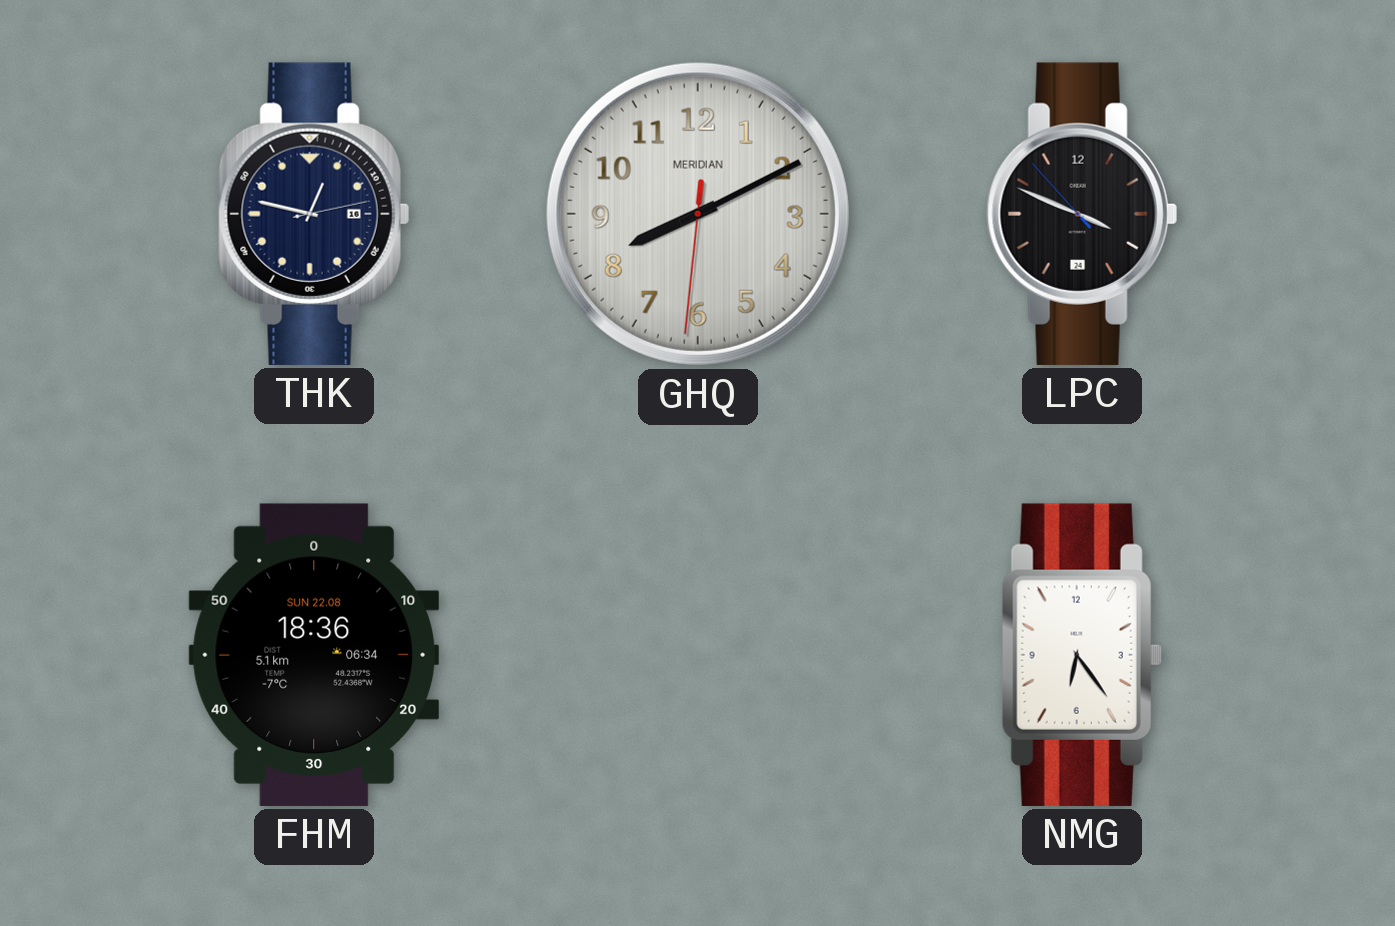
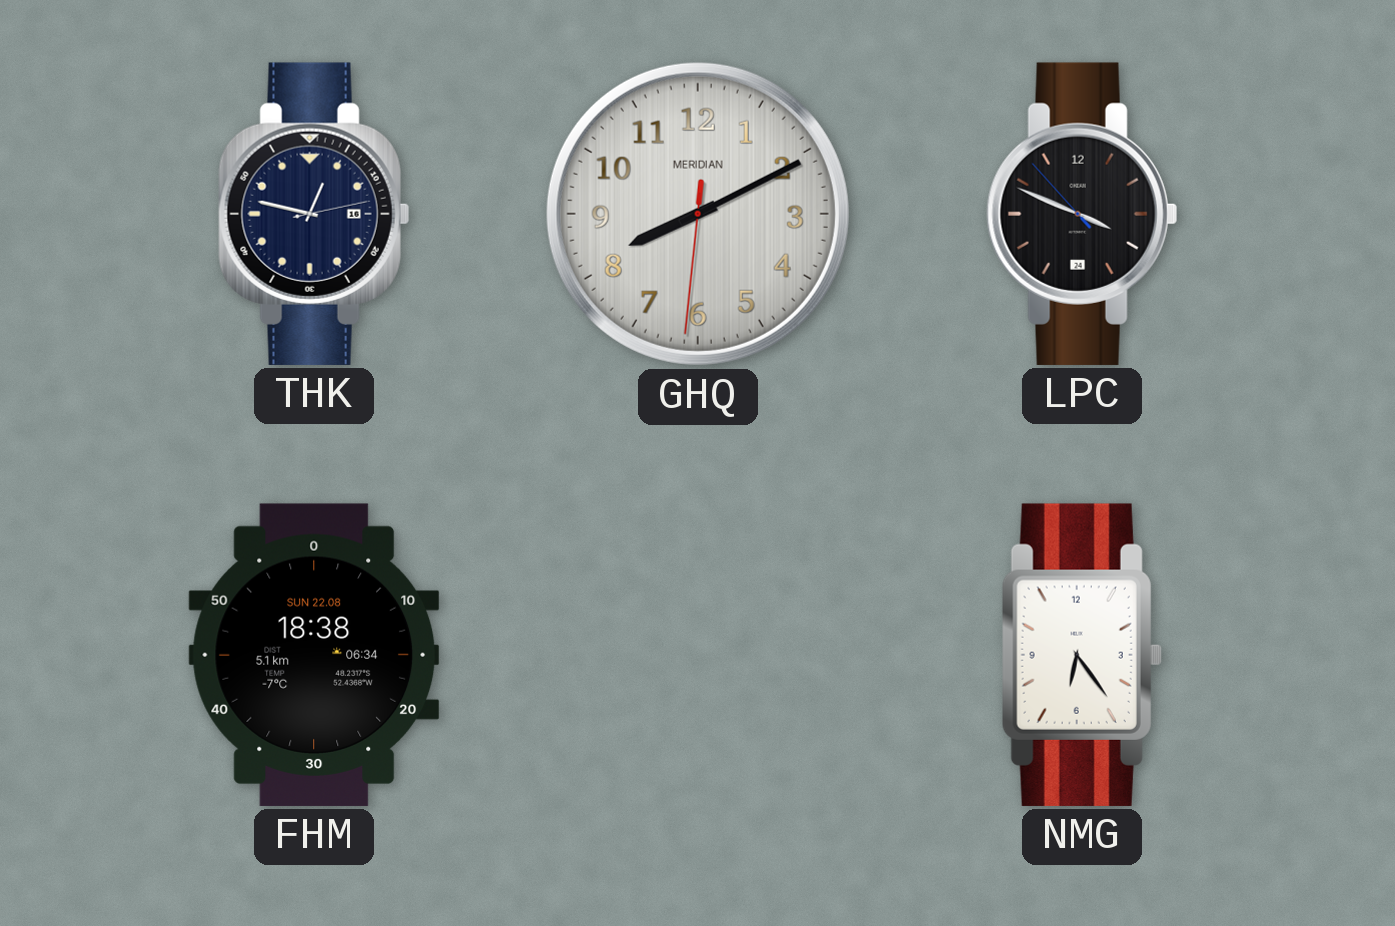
FHM: 18:36 -> 18:38 (314, 655)
